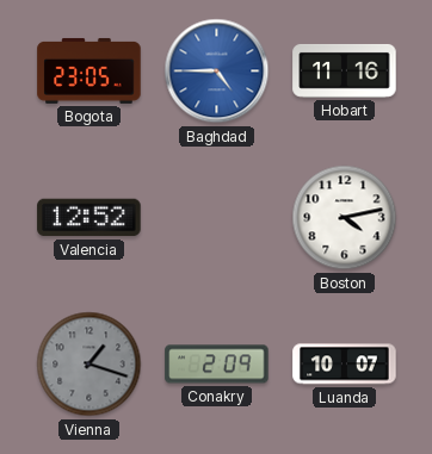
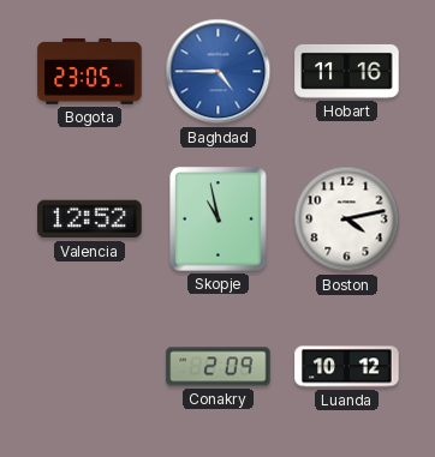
Skopje: none -> 10:58 (219, 220)
Vienna: 1:18 -> none (90, 365)
Luanda: 10:07 -> 10:12 (347, 367)
